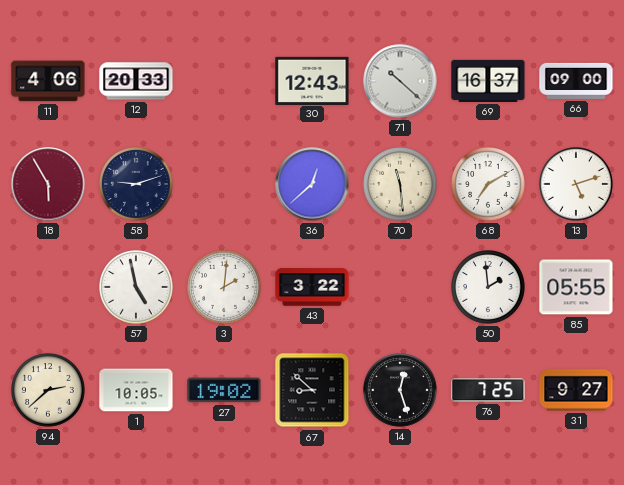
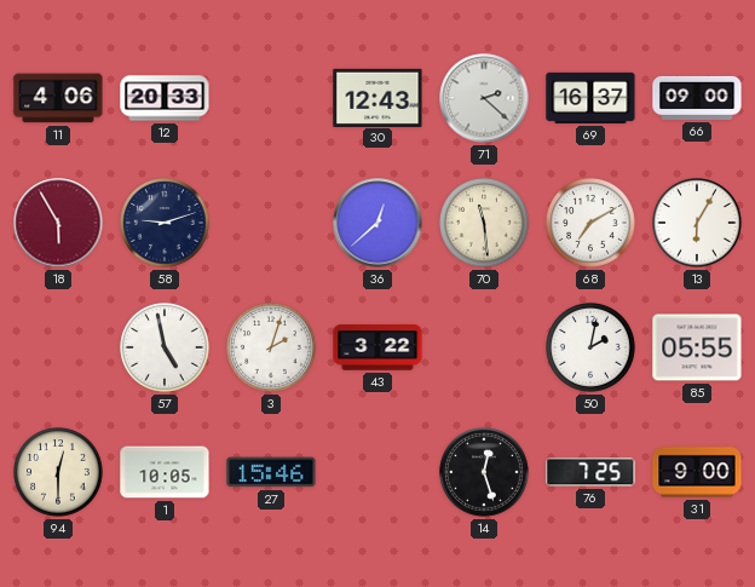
71: 10:22 -> 2:22 (484, 98)
13: 5:12 -> 6:05 (698, 224)
3: 2:01 -> 2:03 (272, 349)
50: 1:59 -> 2:02 (592, 349)
94: 2:38 -> 12:30 (59, 473)
27: 19:02 -> 15:46 (271, 472)
67: 8:52 -> none (312, 390)
31: 9:27 -> 9:00 (697, 472)
